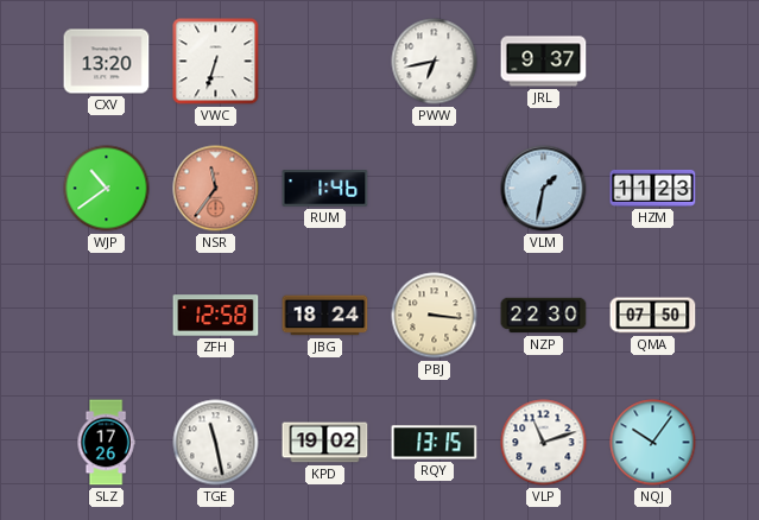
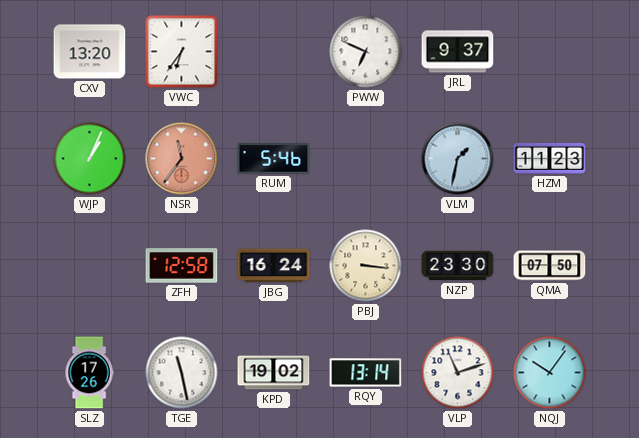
VWC: 6:33 -> 6:36 (182, 52)
PWW: 6:43 -> 6:49 (366, 52)
WJP: 10:39 -> 1:04 (90, 159)
RUM: 1:46 -> 5:46 (274, 159)
JBG: 18:24 -> 16:24 (274, 266)
NZP: 22:30 -> 23:30 (458, 266)
RQY: 13:15 -> 13:14 (366, 373)
